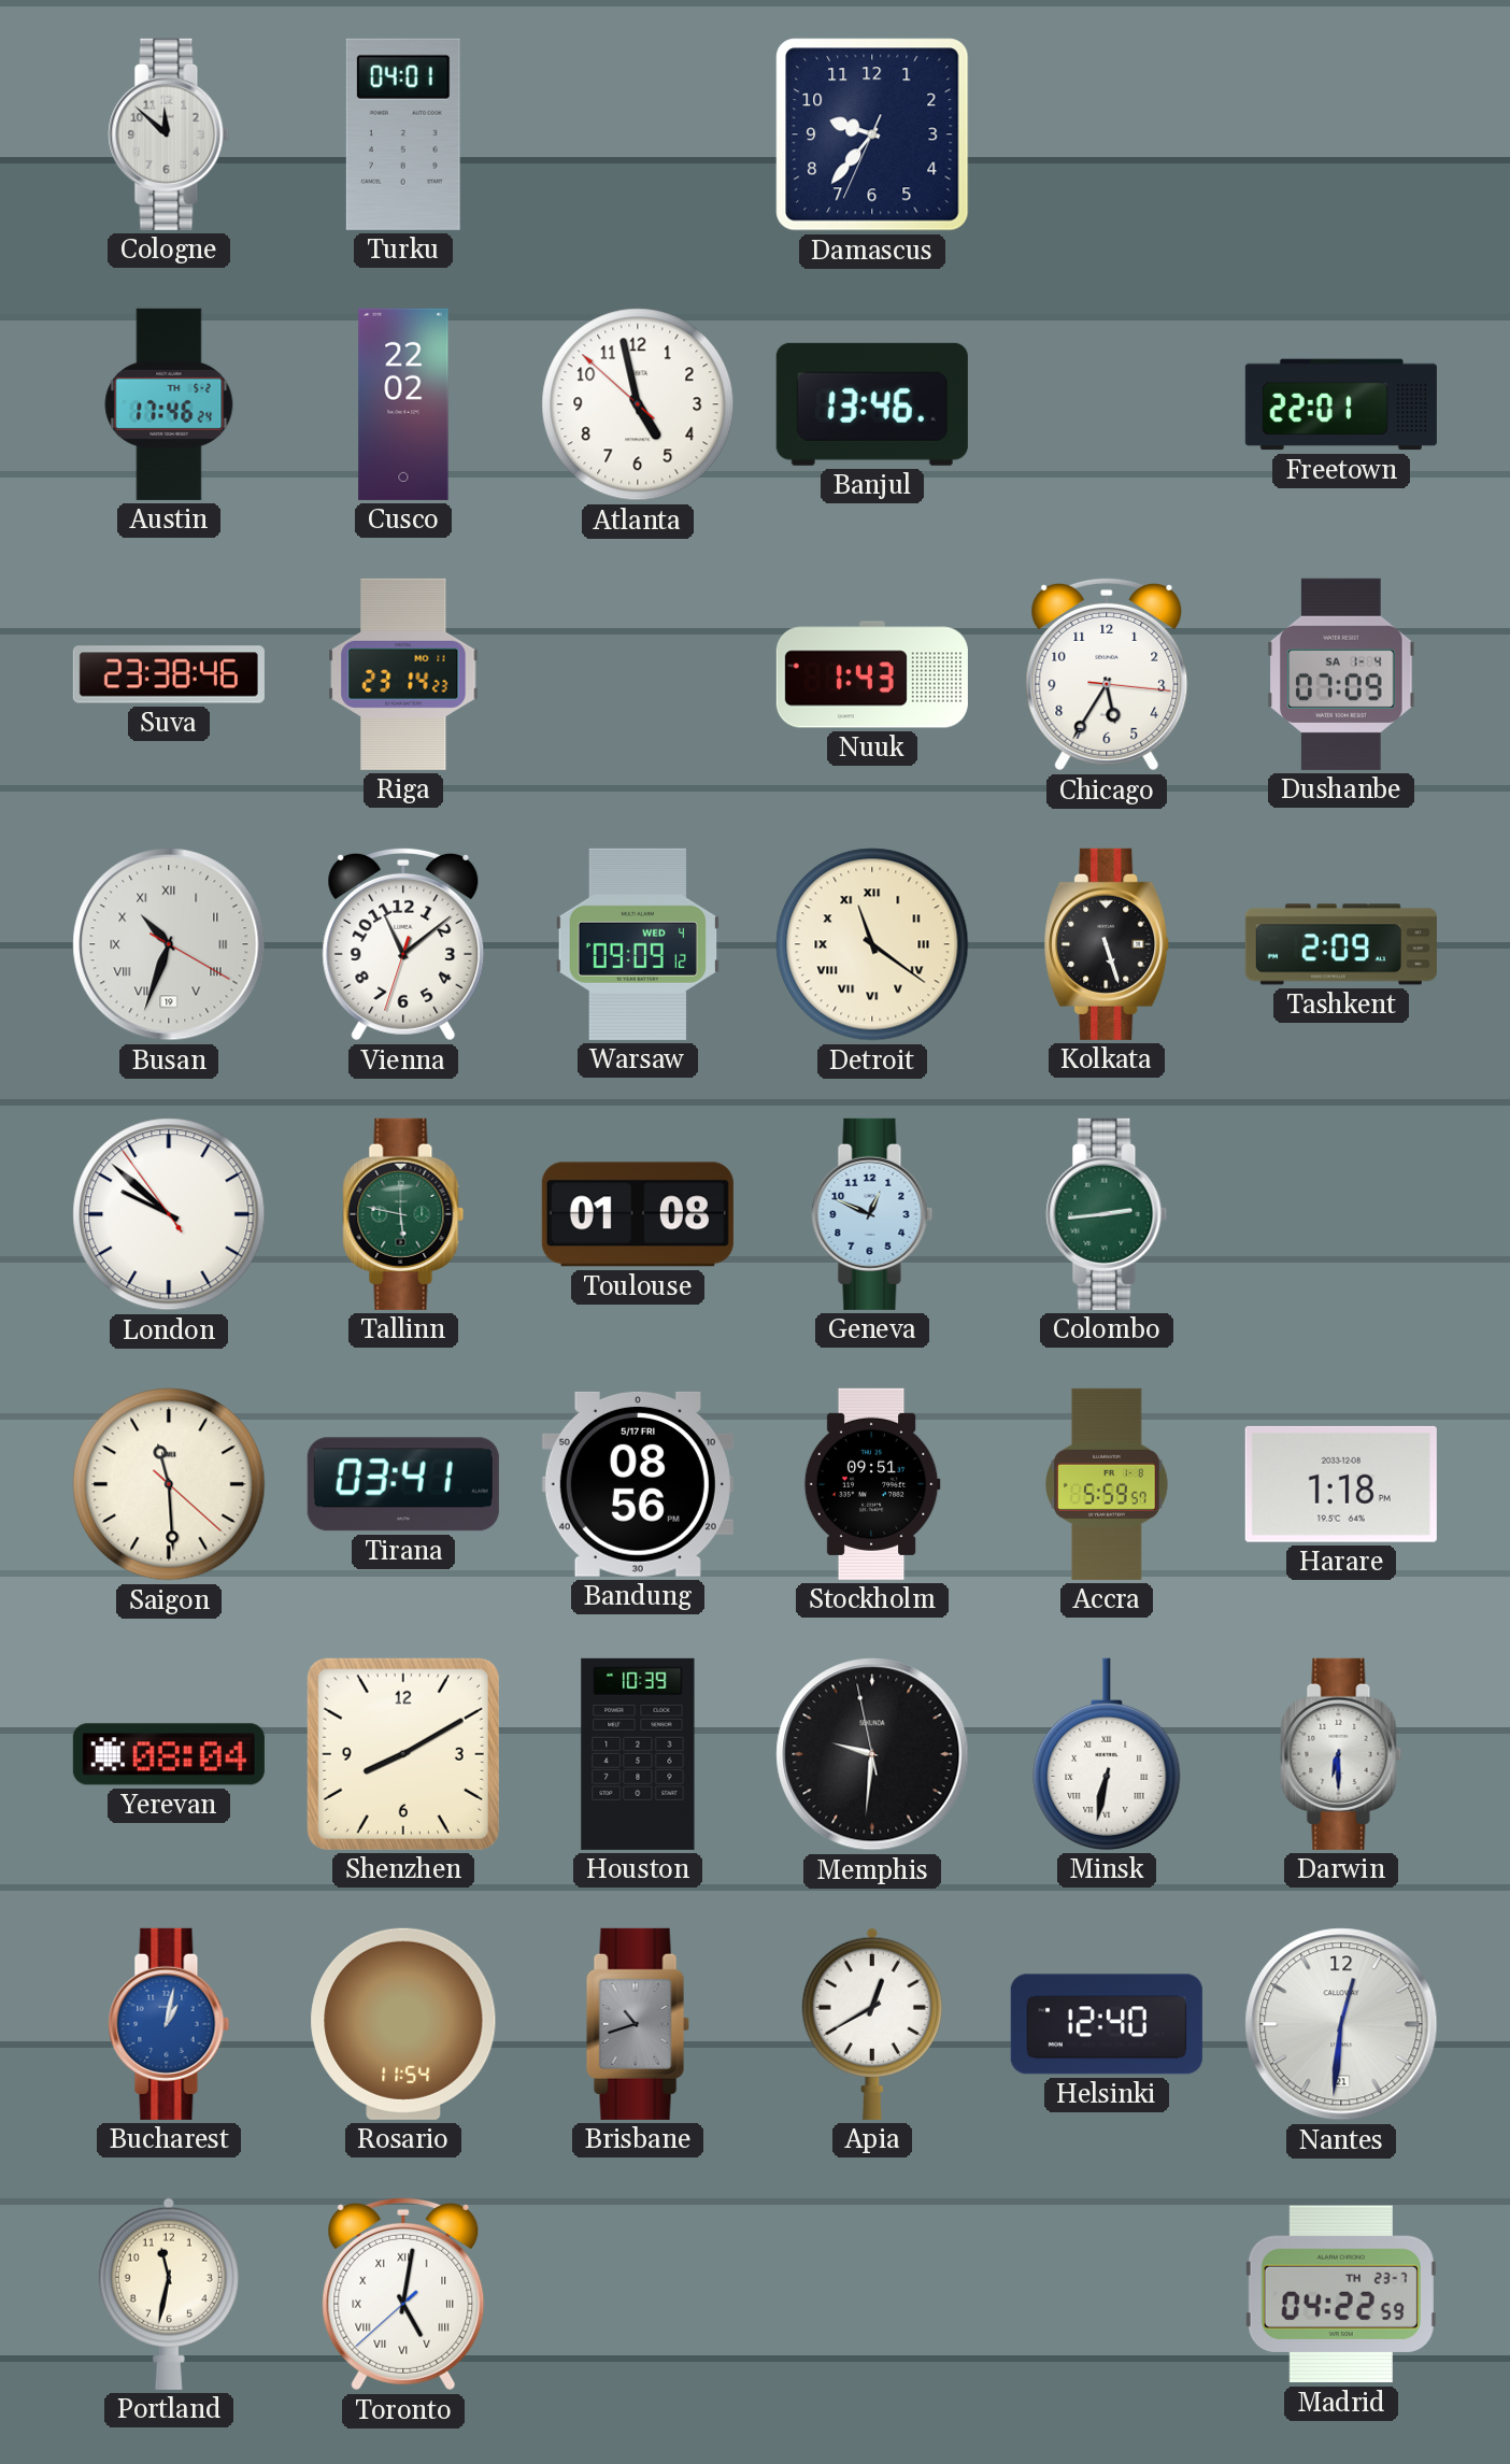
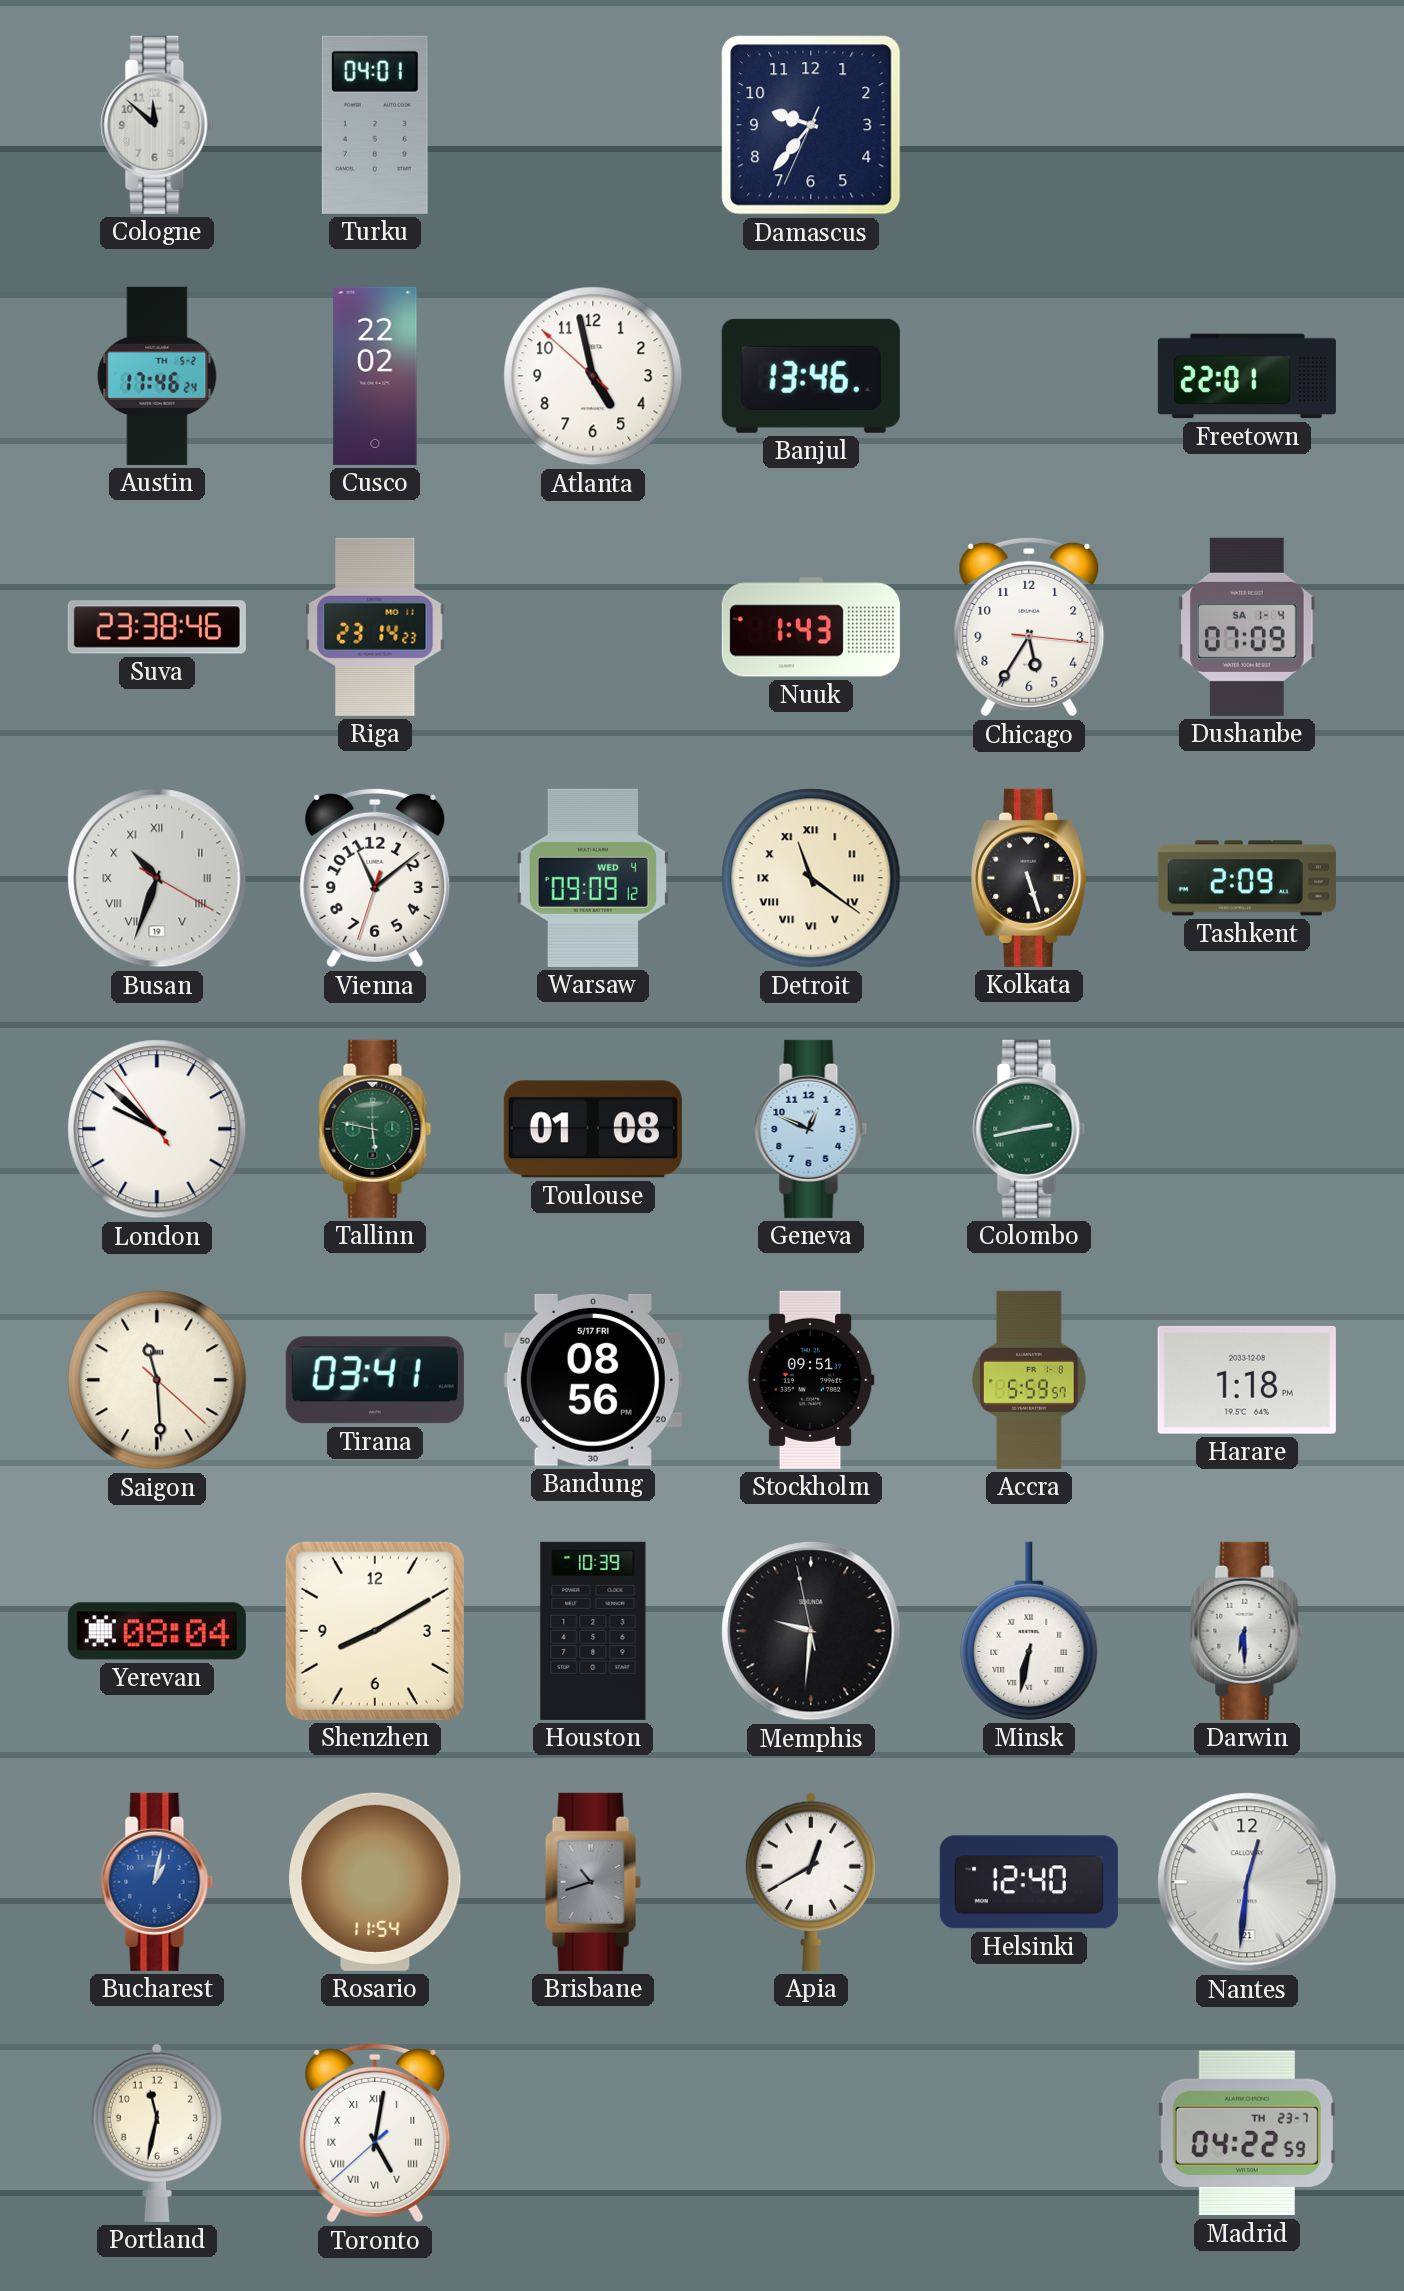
Colombo: 2:44 -> 2:43 (1029, 1129)
